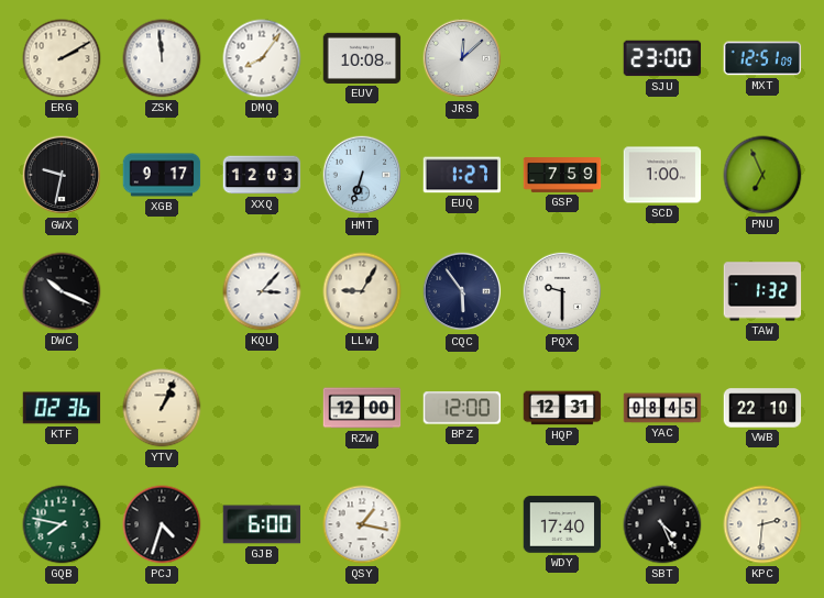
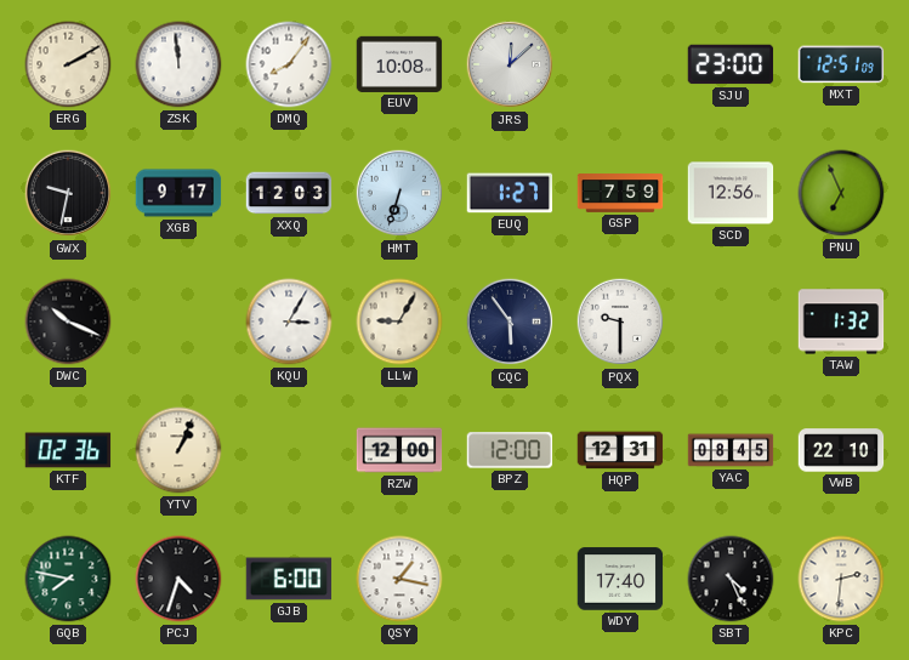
SCD: 1:00 -> 12:56 (731, 193)
KQU: 3:07 -> 3:05 (289, 322)
